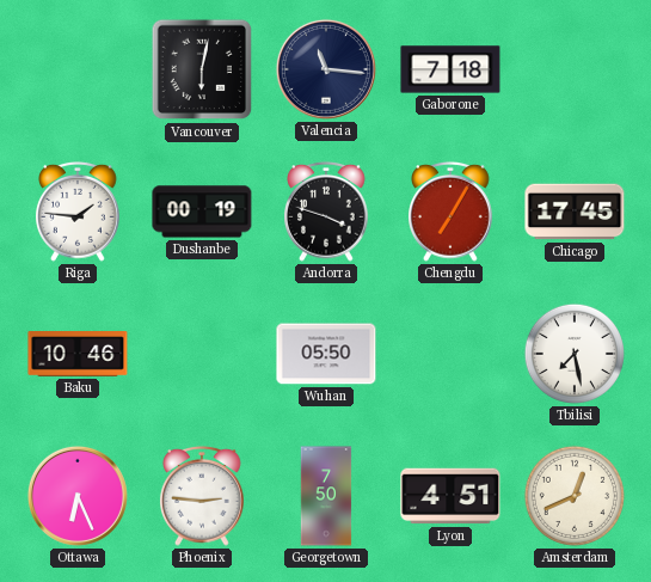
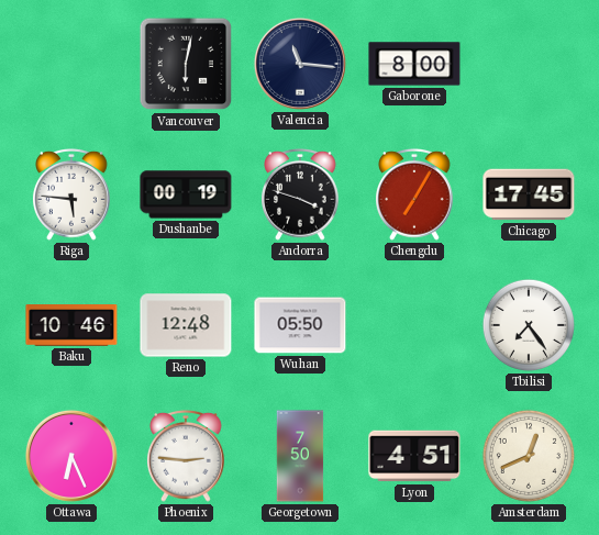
Gaborone: 7:18 -> 8:00 (414, 64)
Riga: 1:46 -> 5:46 (73, 194)
Reno: none -> 12:48 (186, 325)
Tbilisi: 7:28 -> 7:24 (529, 325)
